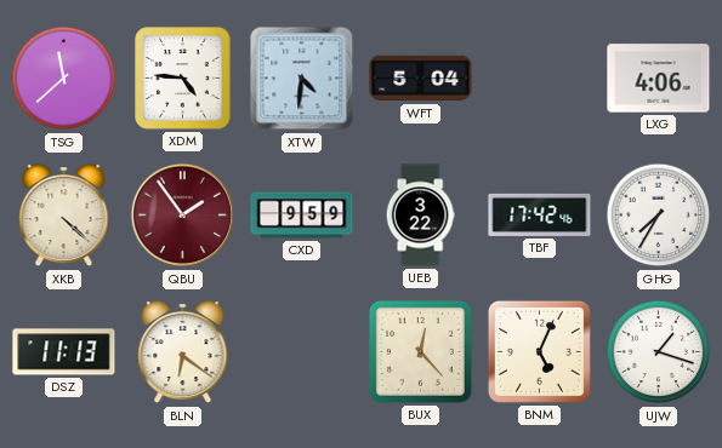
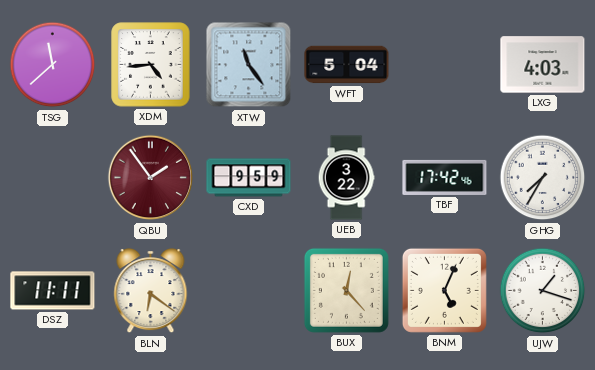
XDM: 4:46 -> 4:44 (151, 65)
XTW: 4:31 -> 11:24 (249, 65)
LXG: 4:06 -> 4:03 (543, 65)
XKB: 4:22 -> none (64, 216)
DSZ: 11:13 -> 11:11 (53, 291)
